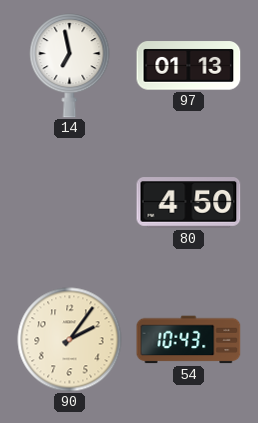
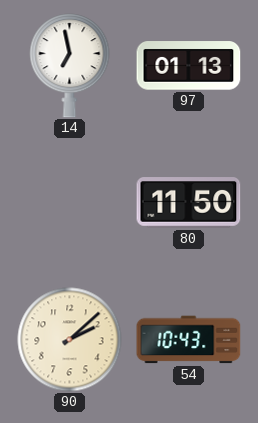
80: 4:50 -> 11:50 (189, 203)
90: 2:06 -> 2:08 (70, 340)
